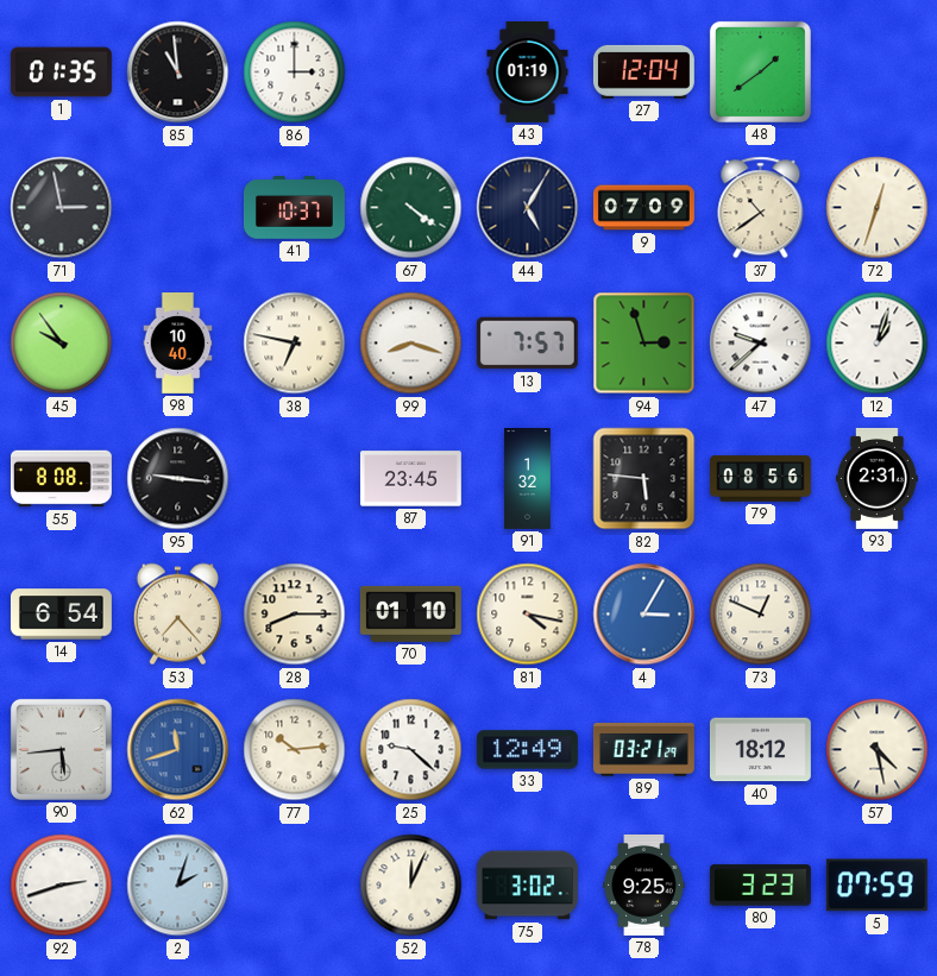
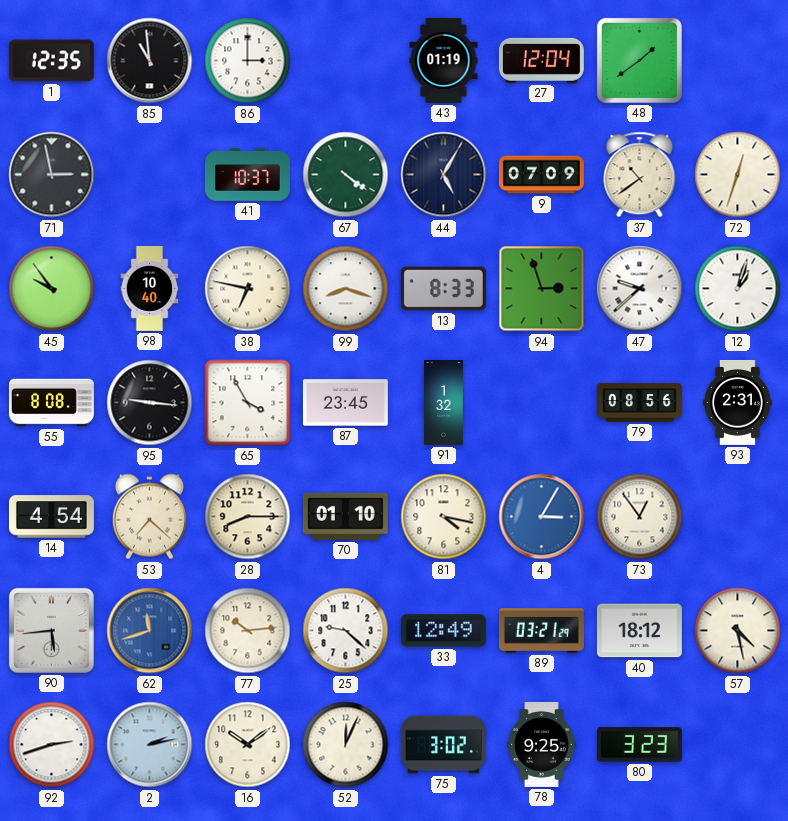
1: 01:35 -> 12:35 (51, 61)
13: 7:57 -> 8:33 (443, 289)
65: none -> 3:55 (248, 403)
82: 5:46 -> none (644, 479)
14: 6:54 -> 4:54 (51, 517)
53: 7:23 -> 7:22 (149, 517)
73: 12:49 -> 12:54 (640, 517)
2: 2:03 -> 2:13 (150, 745)
16: none -> 10:09 (248, 745)
5: 07:59 -> none (876, 886)
